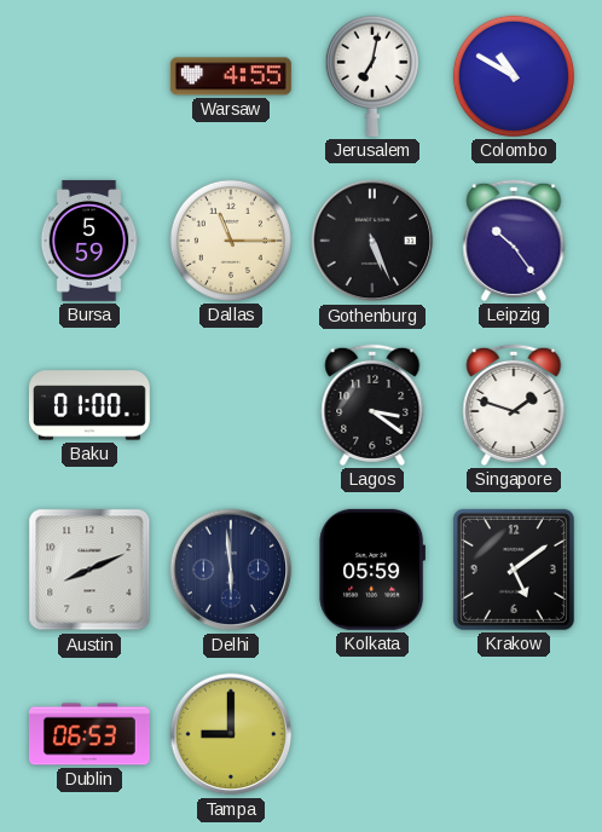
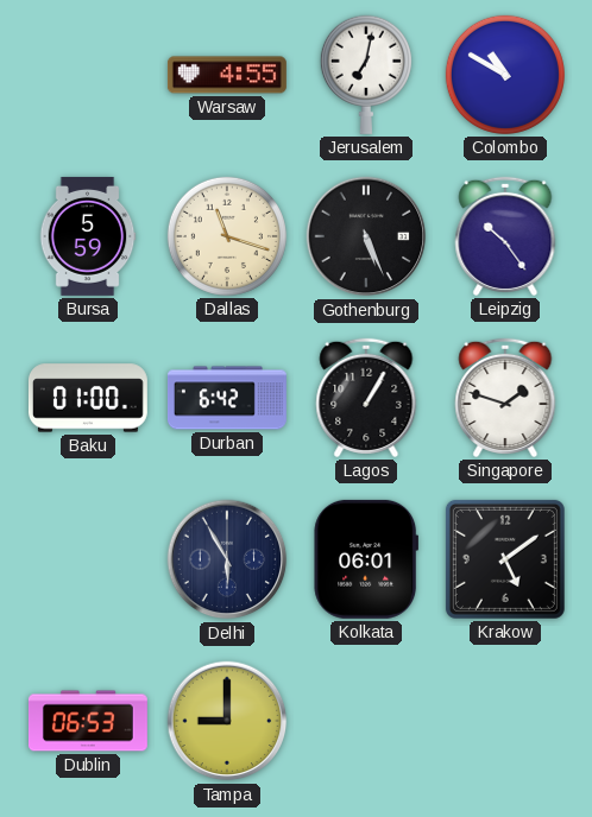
Dallas: 11:15 -> 11:18 (227, 236)
Durban: none -> 6:42 (227, 398)
Lagos: 3:21 -> 1:05 (366, 398)
Austin: 8:11 -> none (89, 570)
Delhi: 5:59 -> 5:55 (227, 559)
Kolkata: 05:59 -> 06:01 (365, 559)
